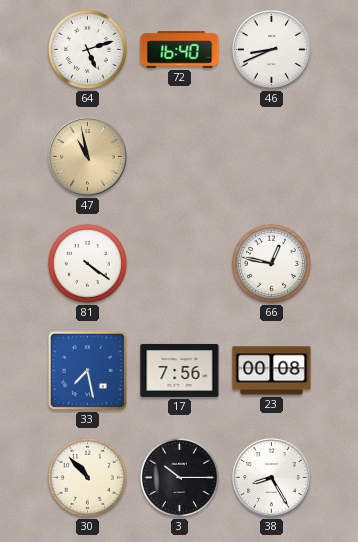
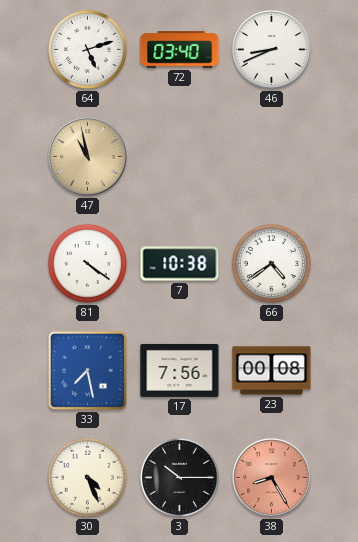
72: 16:40 -> 03:40 (180, 50)
7: none -> 10:38 (180, 264)
66: 12:47 -> 4:39 (271, 263)
30: 10:53 -> 4:26 (87, 477)
38 dial: white -> salmon (272, 478)
